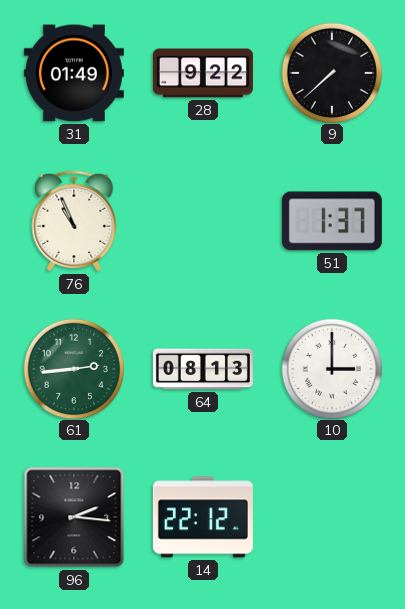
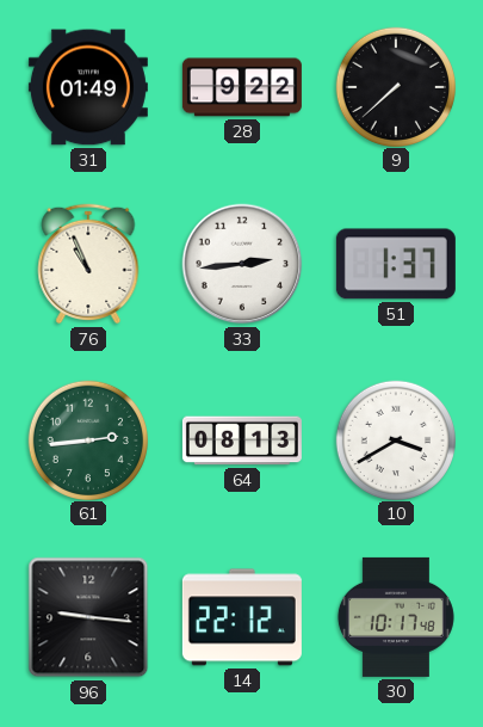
33: none -> 2:44 (242, 264)
10: 3:00 -> 3:40 (395, 439)
96: 2:16 -> 9:16 (88, 617)
30: none -> 10:17 (396, 617)
